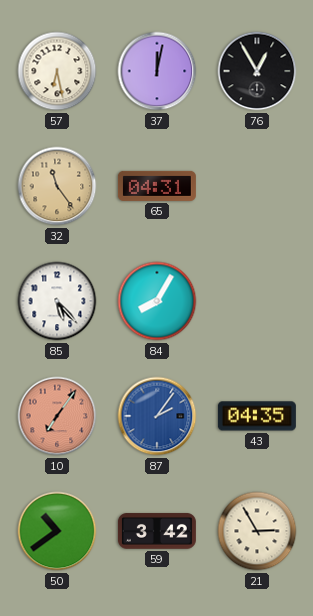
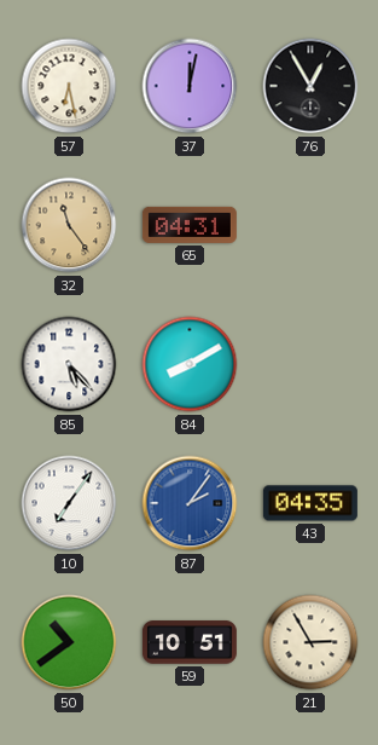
84: 8:05 -> 8:10 (190, 364)
10 dial: salmon -> white (69, 503)
59: 3:42 -> 10:51 (190, 642)
